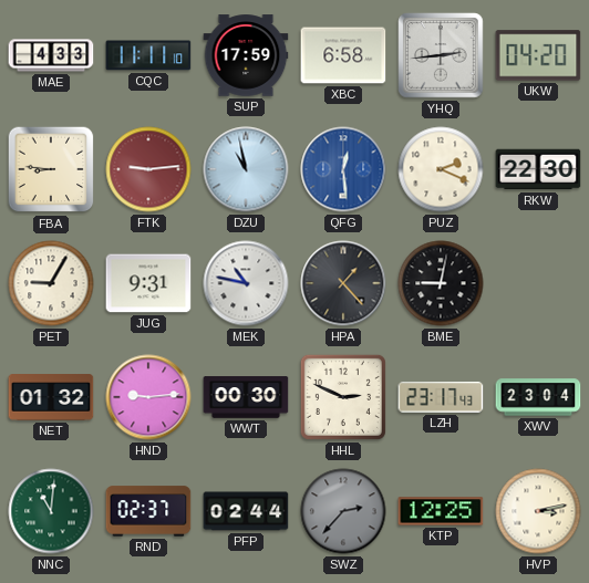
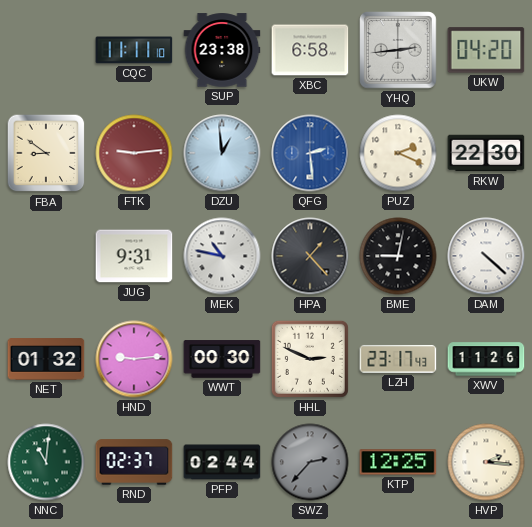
MAE: 4:33 -> none (51, 55)
SUP: 17:59 -> 23:38 (222, 50)
FBA: 8:46 -> 8:51 (46, 153)
DZU: 10:58 -> 12:59 (222, 153)
QFG: 12:29 -> 2:29 (310, 153)
PET: 9:05 -> none (51, 283)
DAM: none -> 4:22 (486, 256)
XWV: 23:04 -> 11:26 (486, 359)
HVP: 3:13 -> 2:16 (486, 462)
